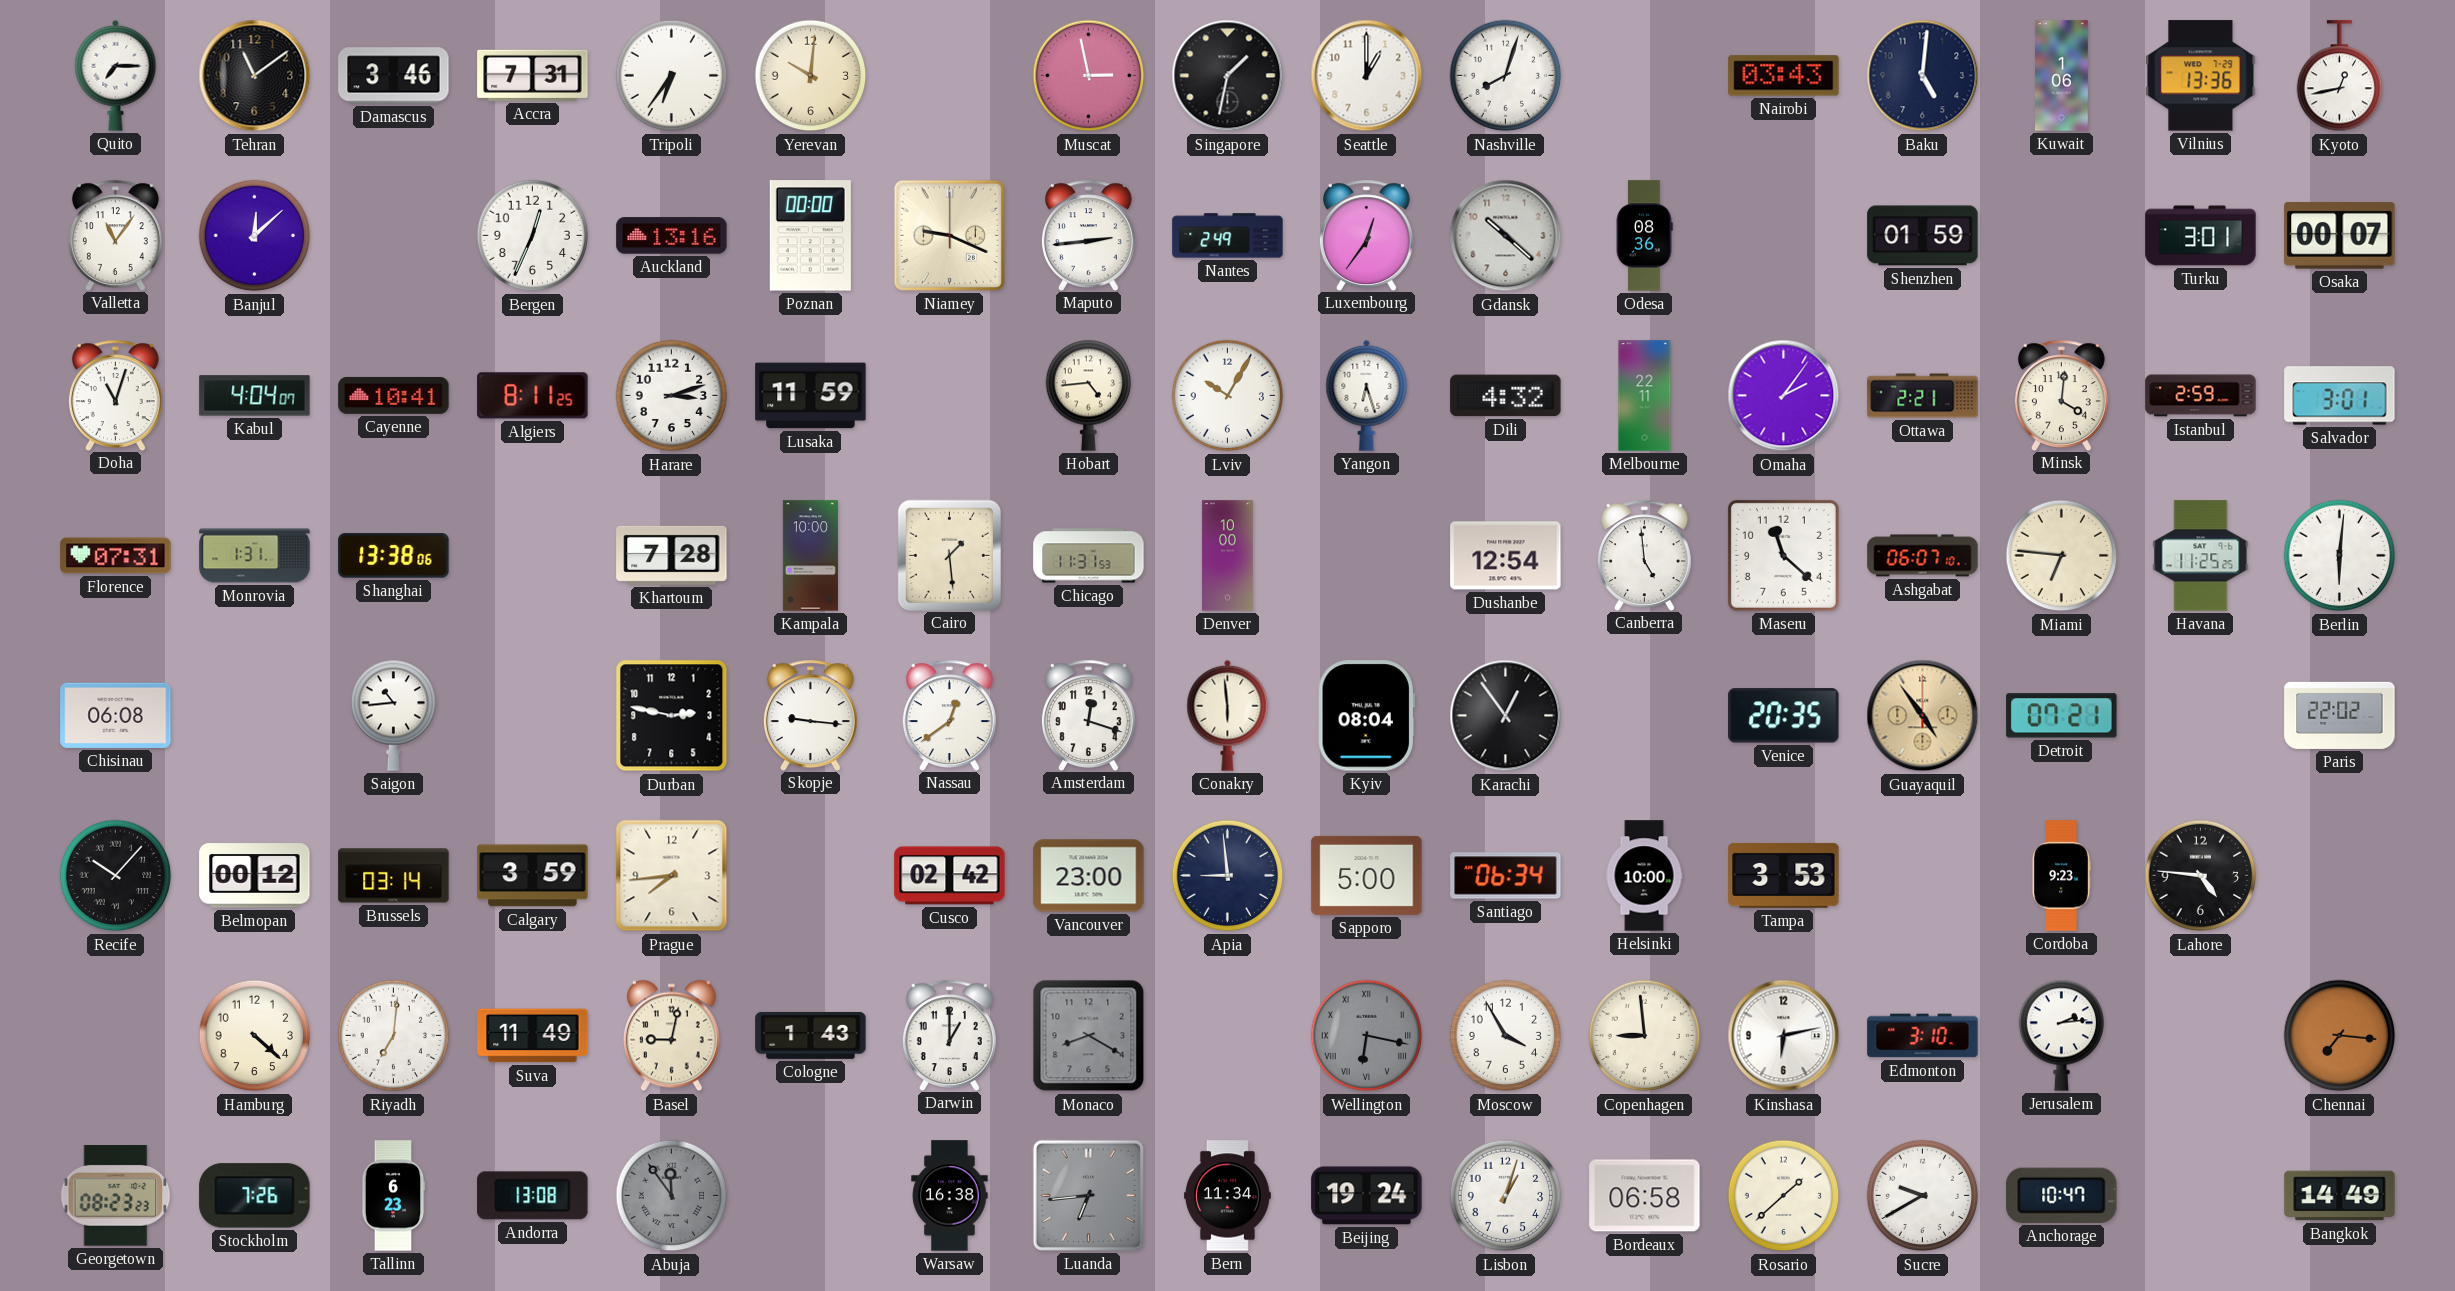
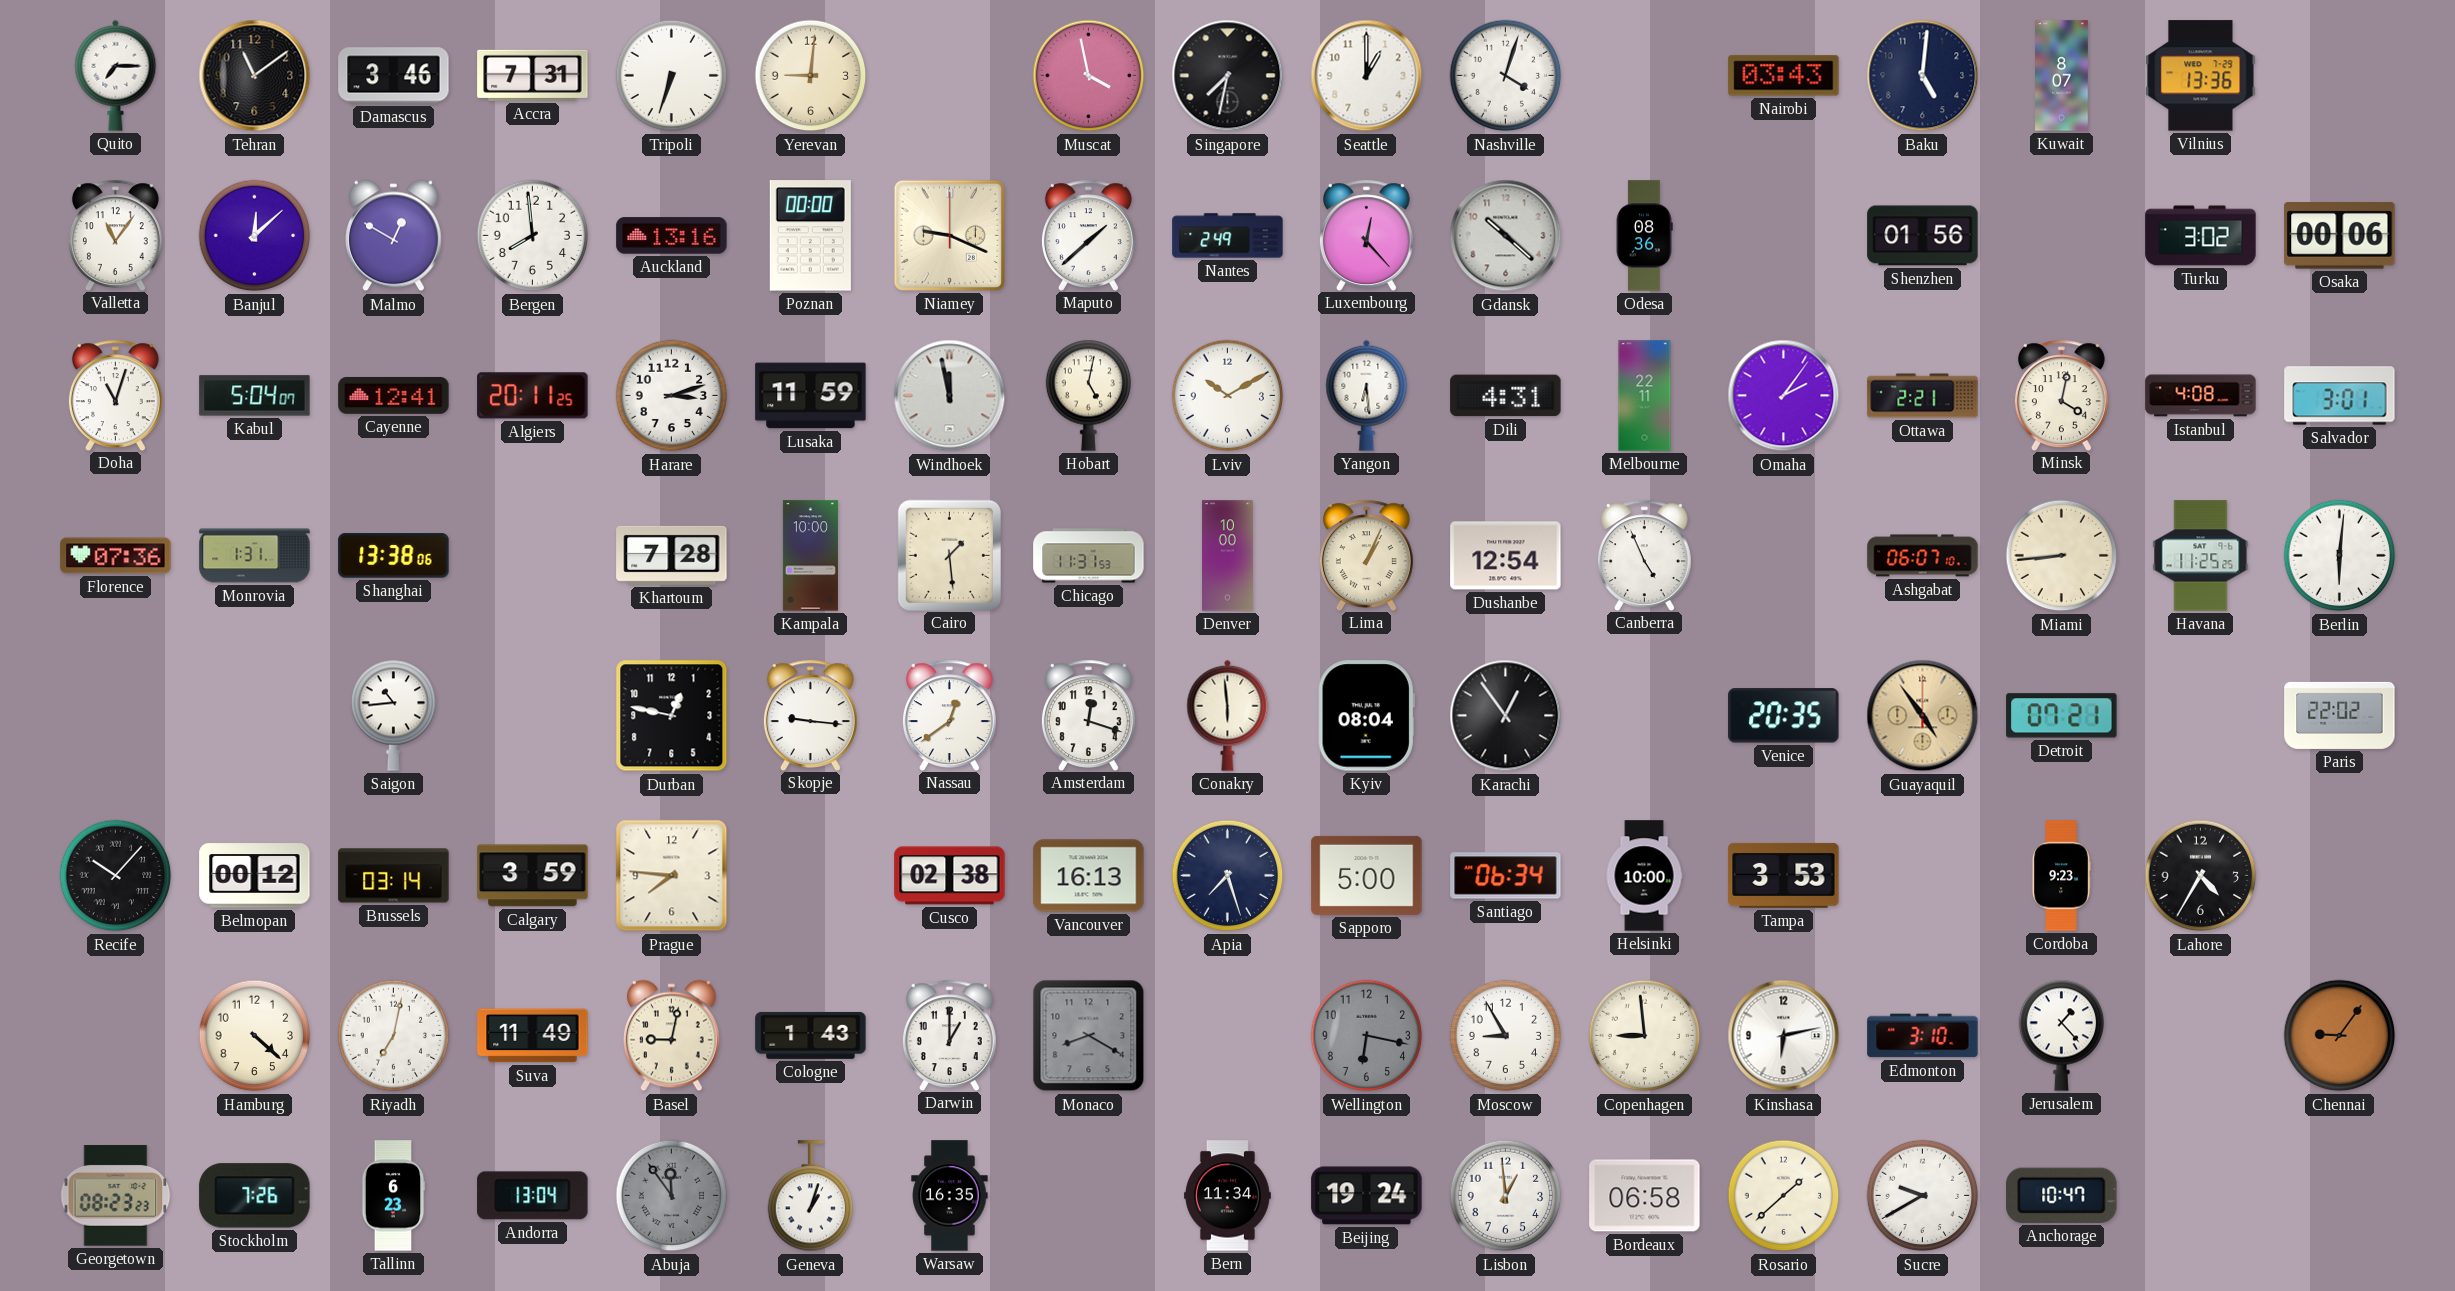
Tripoli: 6:36 -> 6:33 (672, 76)
Yerevan: 10:01 -> 9:01 (811, 76)
Muscat: 2:58 -> 3:58 (1089, 76)
Singapore: 1:32 -> 7:32 (1228, 76)
Nashville: 8:03 -> 4:03 (1506, 76)
Kuwait: 1:06 -> 8:07 (2062, 76)
Kyoto: 12:43 -> none (2340, 76)
Malmo: none -> 12:50 (393, 236)
Bergen: 12:34 -> 7:59 (533, 236)
Maputo: 2:44 -> 1:38 (1088, 235)
Luxembourg: 12:36 -> 12:23 (1366, 235)
Shenzhen: 01:59 -> 01:56 (1923, 236)
Turku: 3:01 -> 3:02 (2201, 236)
Osaka: 00:07 -> 00:06 (2340, 236)
Kabul: 4:04 -> 5:04 (255, 396)
Cayenne: 10:41 -> 12:41 (394, 395)
Algiers: 8:11 -> 20:11 (533, 396)
Windhoek: none -> 11:58 (950, 396)
Hobart: 4:44 -> 5:02 (1089, 395)
Lviv: 10:05 -> 10:10 (1228, 396)
Yangon: 6:27 -> 6:29 (1367, 395)
Dili: 4:32 -> 4:31 (1506, 396)
Minsk: 4:01 -> 4:02 (2061, 395)
Istanbul: 2:59 -> 4:08 (2201, 396)
Florence: 07:31 -> 07:36 (116, 556)
Lima: none -> 1:04 (1366, 555)
Canberra: 4:59 -> 4:56 (1644, 555)
Maseru: 11:22 -> none (1783, 555)
Miami: 6:46 -> 8:44 (2062, 556)
Chisinau: 06:08 -> none (116, 715)
Durban: 2:47 -> 12:47 (672, 716)
Prague: 7:44 -> 7:46 (672, 876)
Cusco: 02:42 -> 02:38 (950, 876)
Vancouver: 23:00 -> 16:13 (1089, 876)
Apia: 8:59 -> 7:27 (1228, 876)
Lahore: 4:46 -> 4:35 (2201, 876)
Riyadh: 7:01 -> 7:02 (394, 1036)
Wellington numerals: Roman -> Arabic (1367, 1036)
Moscow: 3:55 -> 8:55 (1506, 1036)
Jerusalem: 2:14 -> 1:23 (2062, 1035)
Chennai: 7:16 -> 9:06 (2340, 1036)
Andorra: 13:08 -> 13:04 (533, 1196)
Geneva: none -> 1:03 (811, 1196)
Warsaw: 16:38 -> 16:35 (950, 1196)
Luanda: 6:44 -> none (1088, 1195)
Lisbon: 1:03 -> 12:59 (1506, 1196)
Bangkok: 14:49 -> none (2340, 1196)
